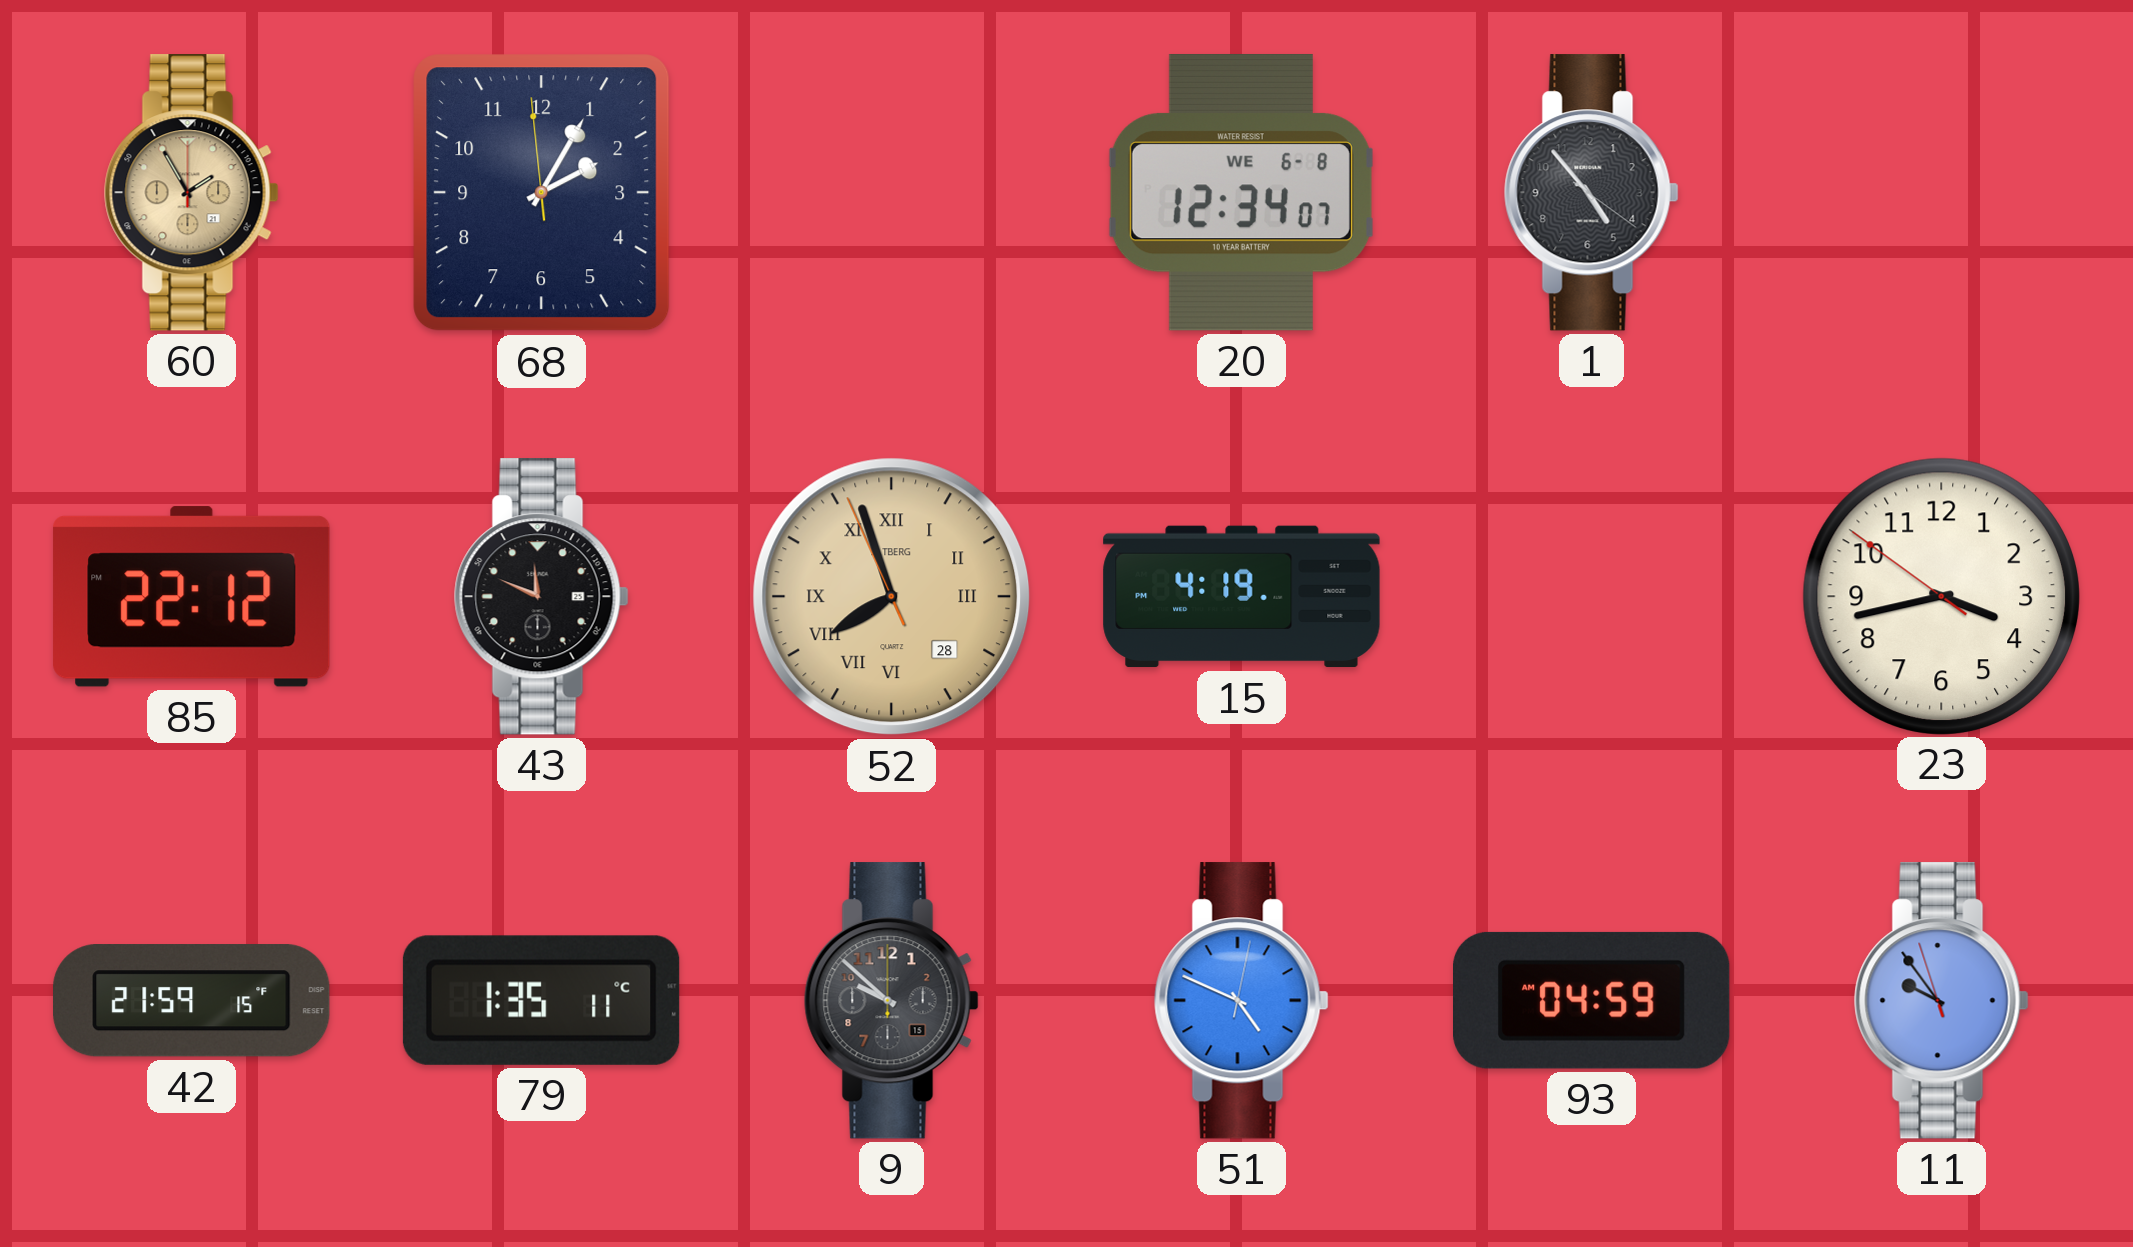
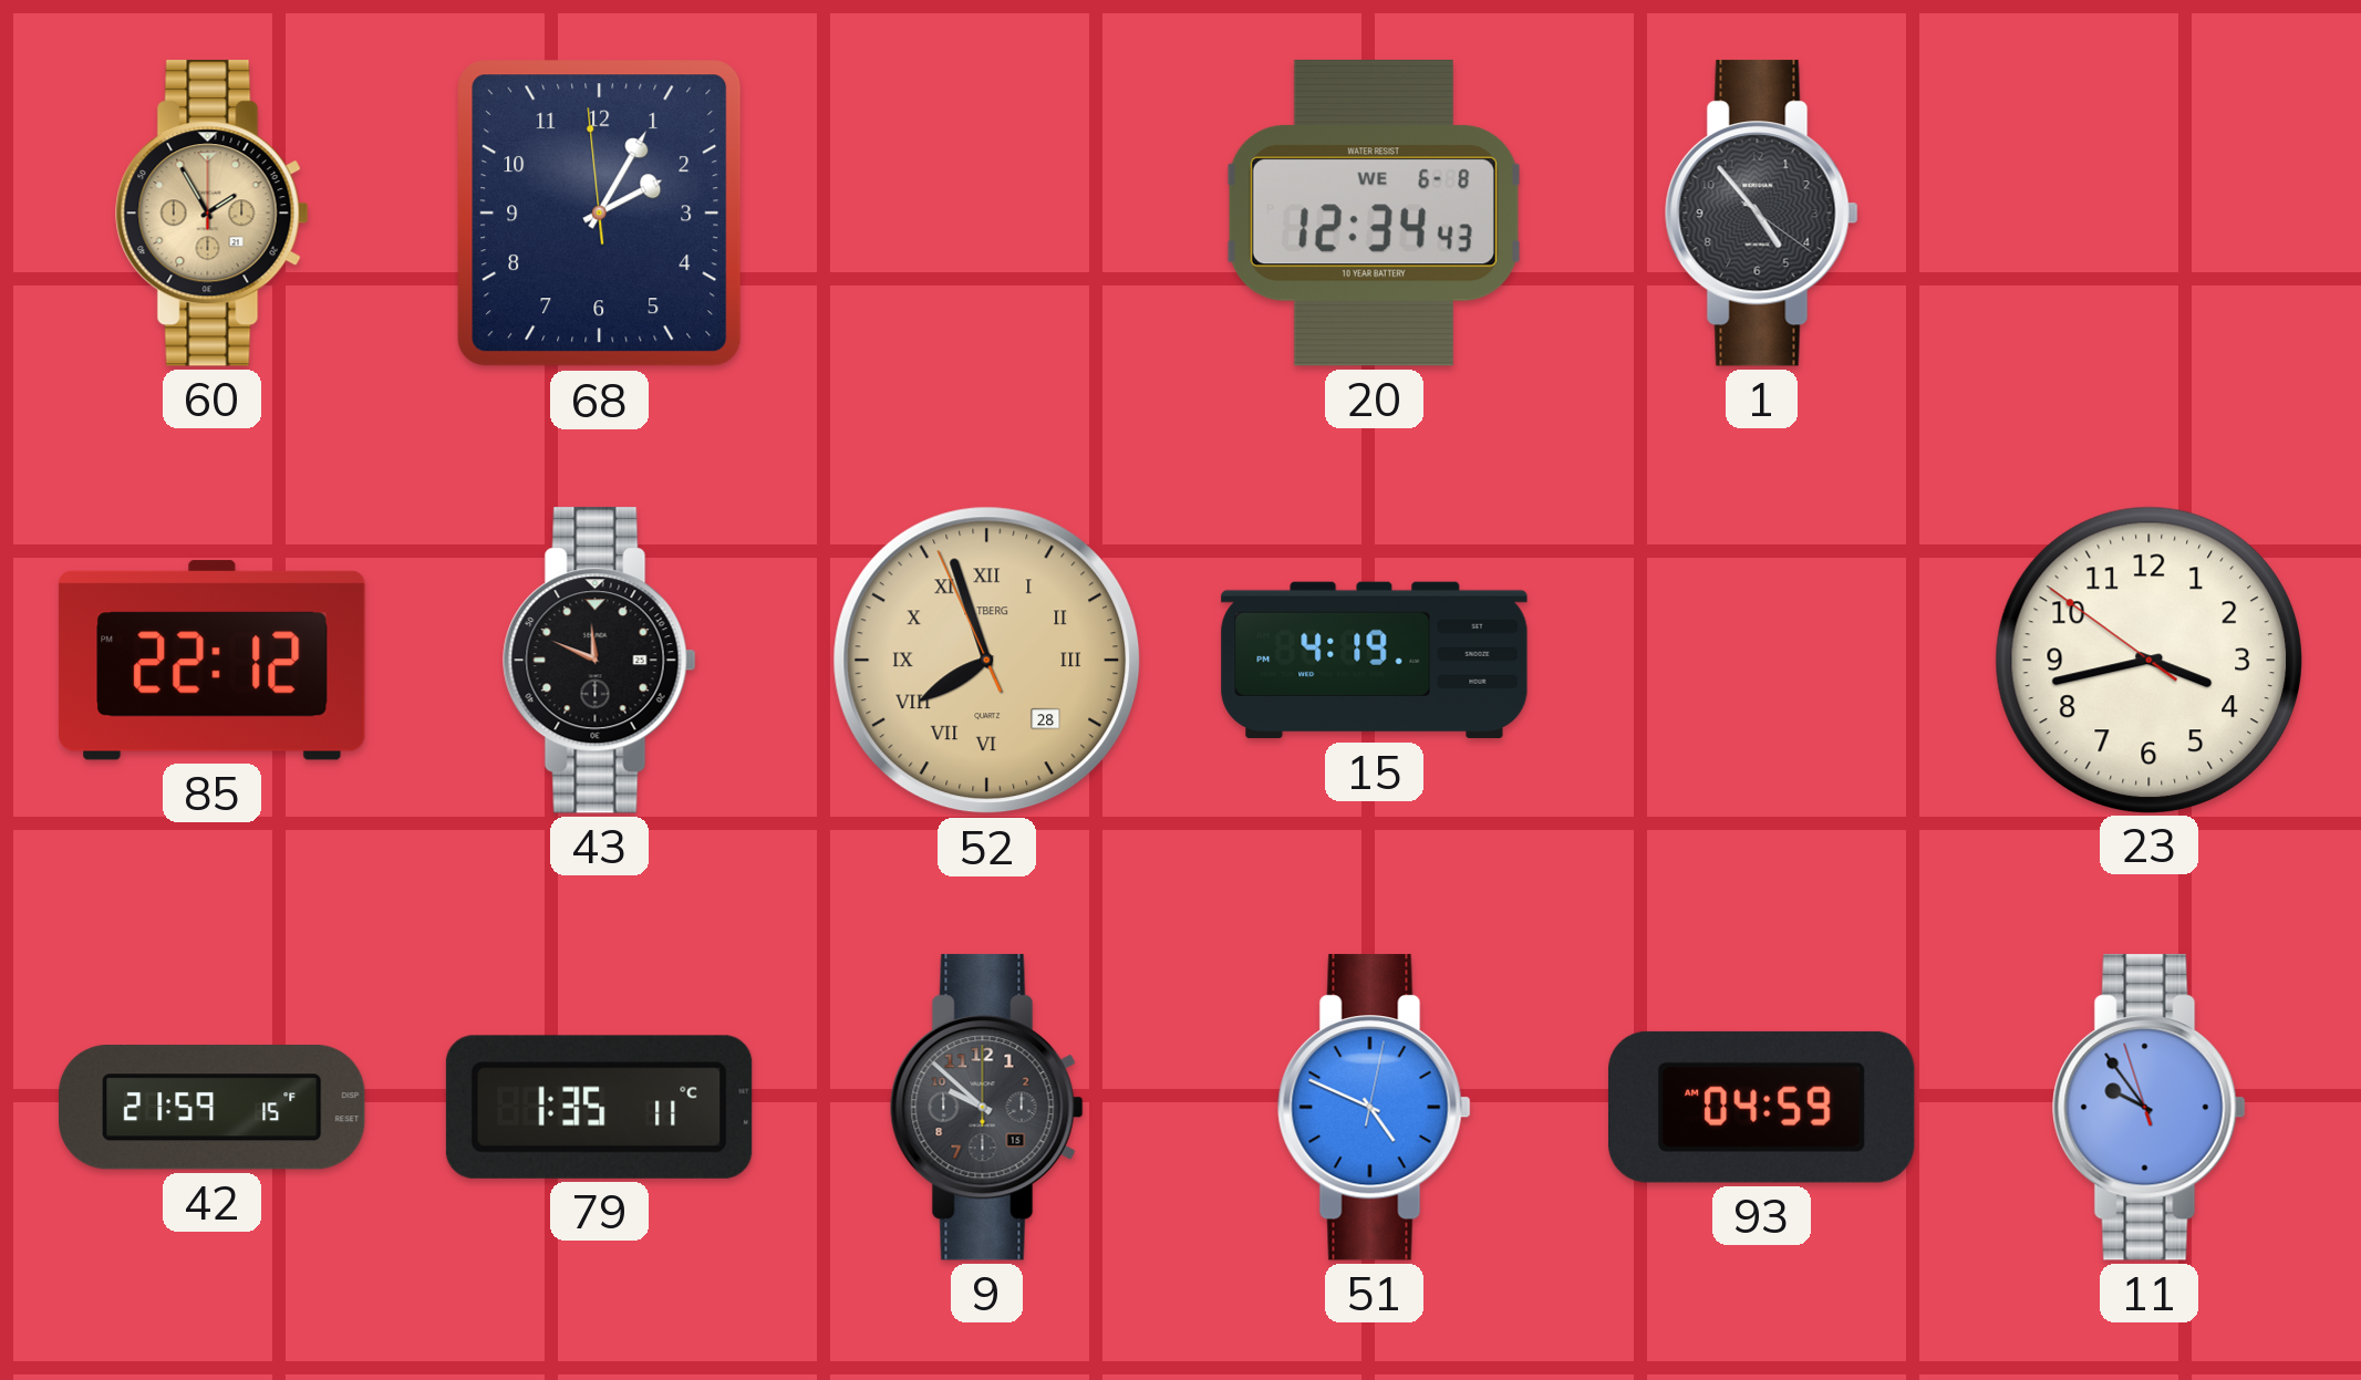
20: 12:34:07 -> 12:34:43 (1374, 212)
